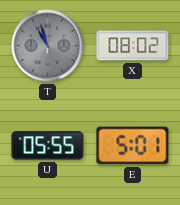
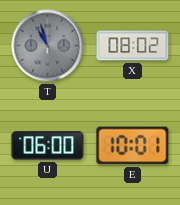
U: 05:55 -> 06:00 (48, 146)
E: 5:01 -> 10:01 (133, 146)
